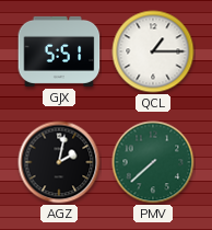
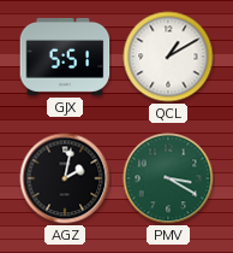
QCL: 1:15 -> 1:10 (168, 57)
PMV: 7:38 -> 3:20 (168, 178)
